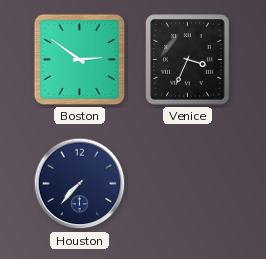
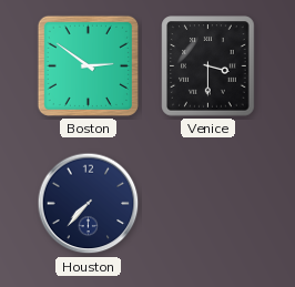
Venice: 3:34 -> 3:30 (208, 66)
